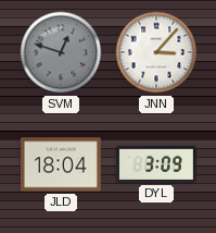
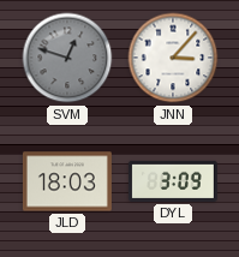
JLD: 18:04 -> 18:03 (67, 181)
